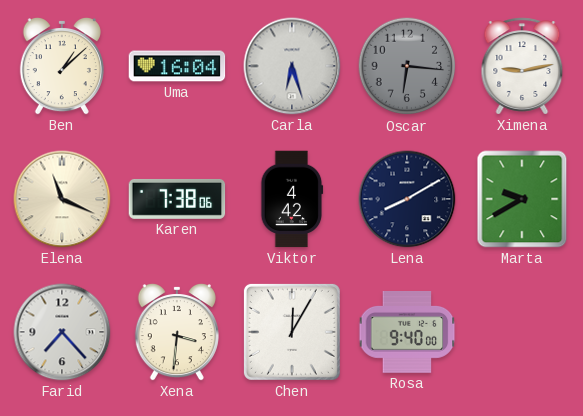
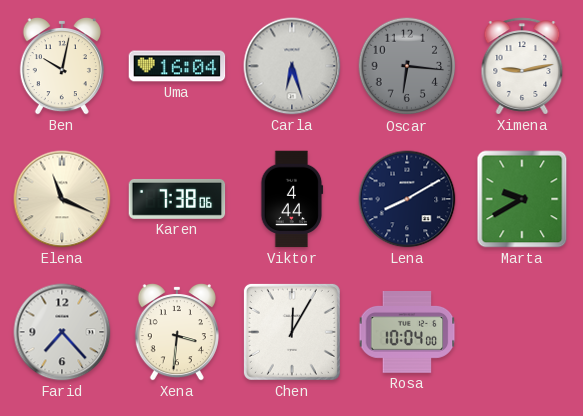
Ben: 1:08 -> 10:02 (62, 67)
Viktor: 4:42 -> 4:44 (292, 199)
Rosa: 9:40 -> 10:04 (407, 333)
